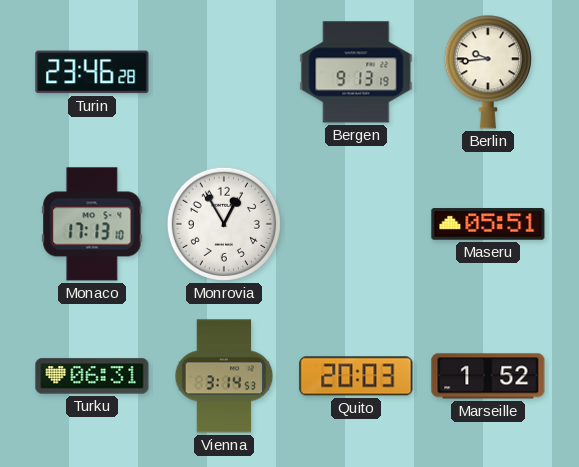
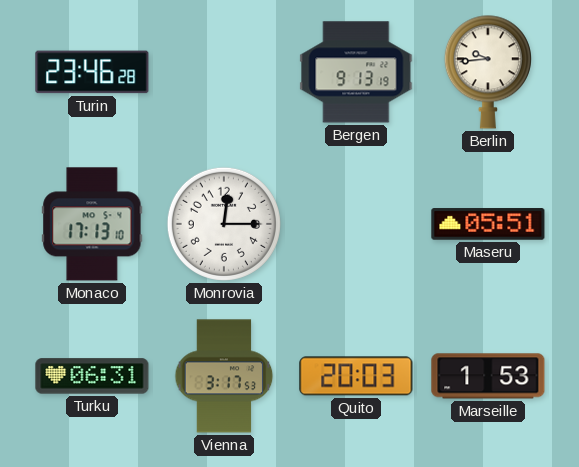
Monrovia: 12:55 -> 12:15 (224, 224)
Vienna: 3:14 -> 3:17 (224, 376)
Marseille: 1:52 -> 1:53 (488, 376)
